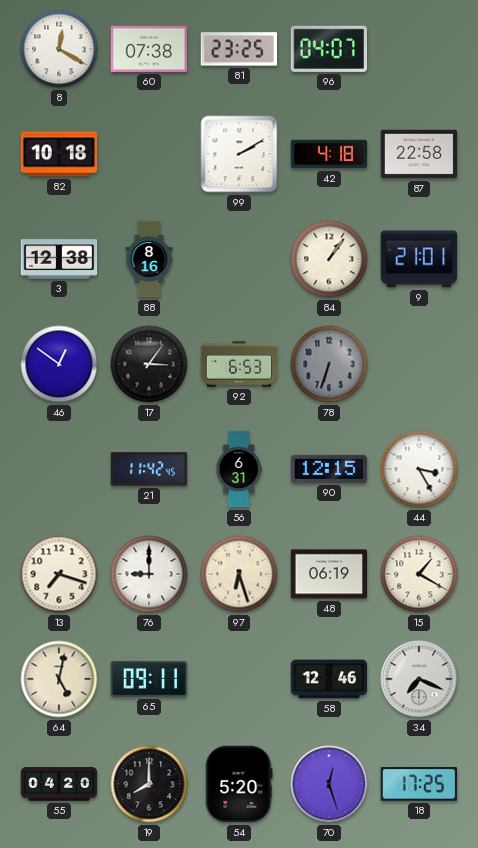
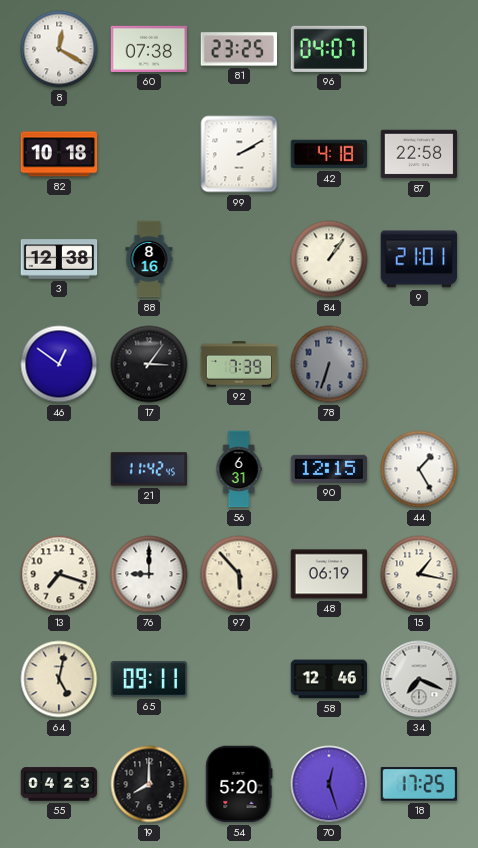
92: 6:53 -> 7:39 (239, 364)
44: 3:25 -> 1:25 (419, 469)
97: 6:27 -> 5:53 (239, 574)
15: 1:20 -> 1:17 (419, 574)
55: 04:20 -> 04:23 (59, 784)
